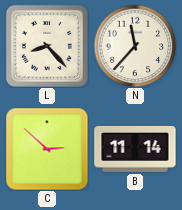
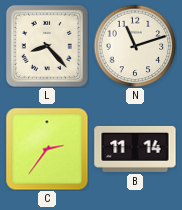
N: 11:37 -> 11:12 (135, 46)
C: 2:52 -> 2:36 (47, 149)
